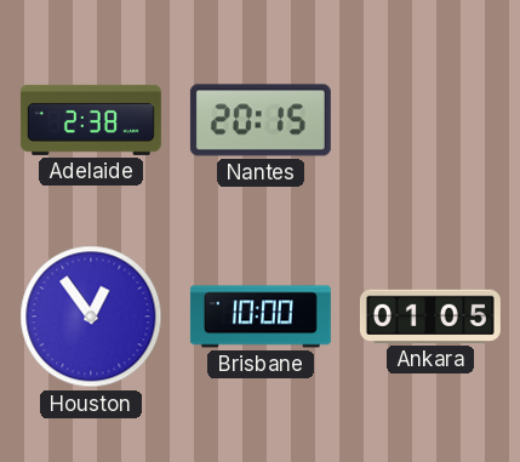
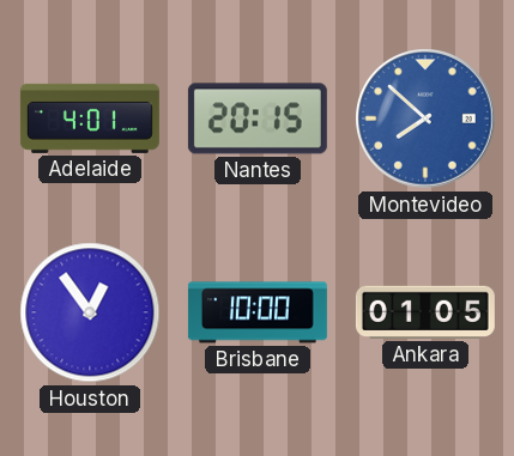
Adelaide: 2:38 -> 4:01 (90, 118)
Montevideo: none -> 7:52 (427, 120)
